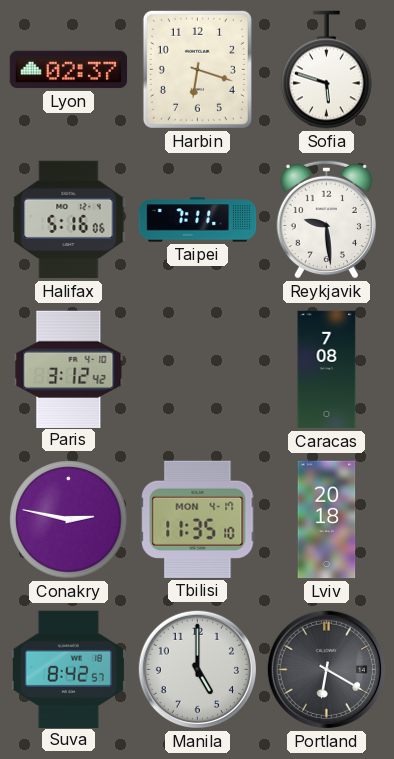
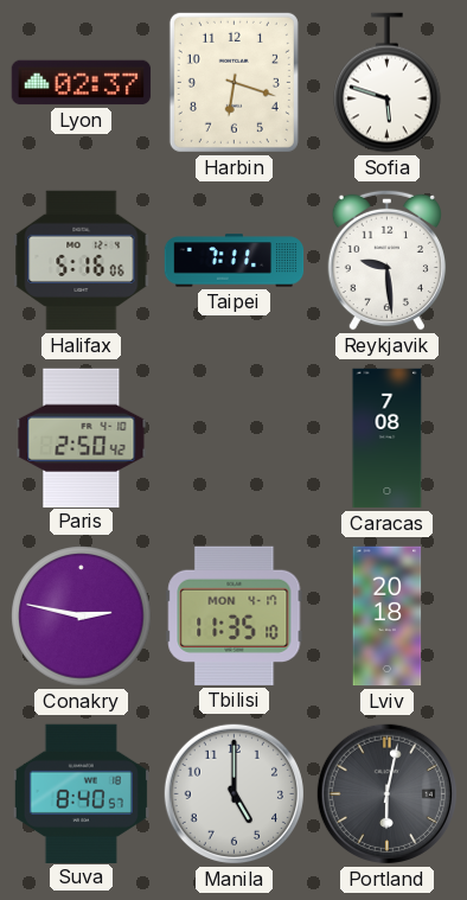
Paris: 3:12 -> 2:50 (82, 438)
Suva: 8:42 -> 8:40 (81, 793)
Portland: 6:20 -> 6:02 (386, 793)
